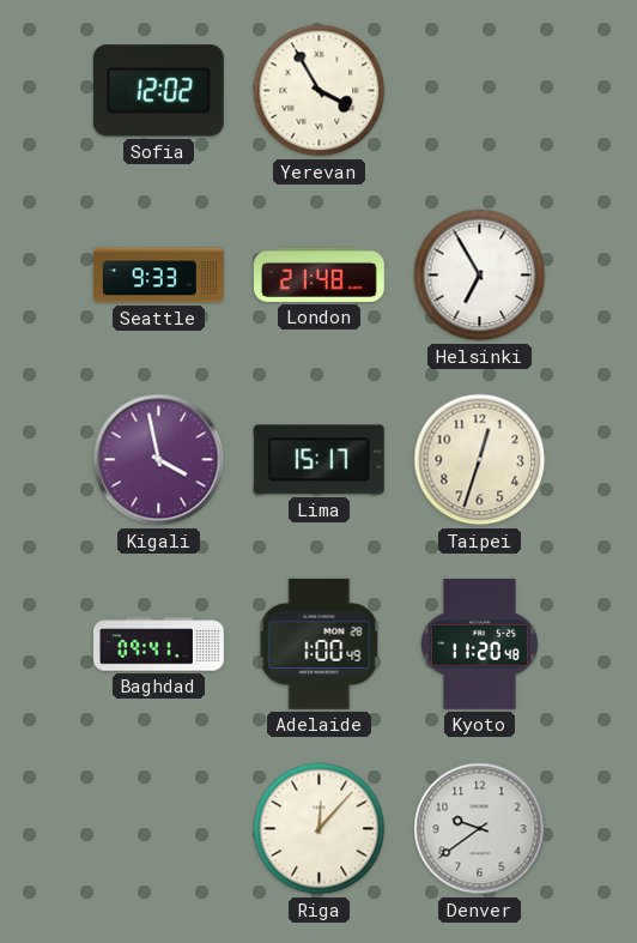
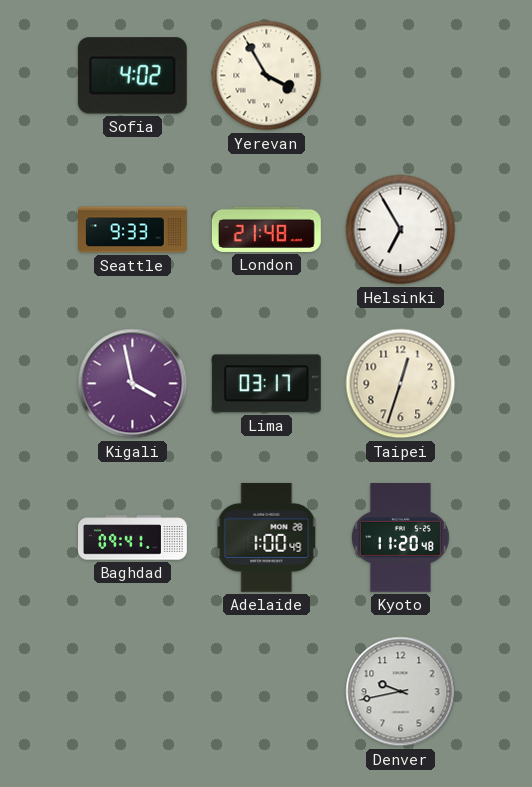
Sofia: 12:02 -> 4:02 (132, 76)
Lima: 15:17 -> 03:17 (266, 384)
Riga: 12:07 -> none (320, 829)
Denver: 9:39 -> 9:43 (401, 692)
